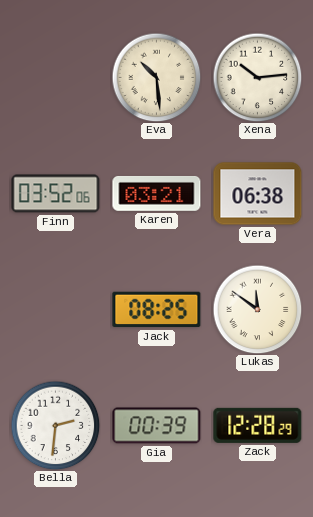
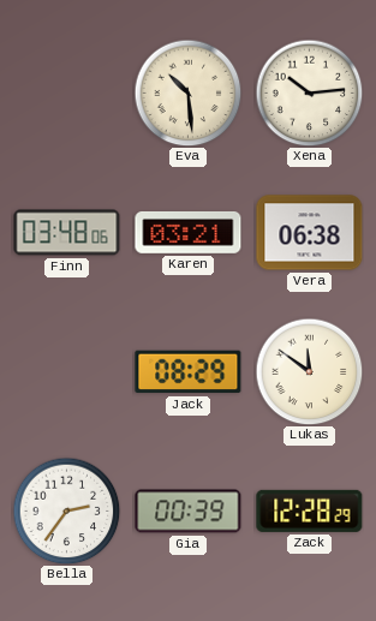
Finn: 03:52 -> 03:48 (67, 233)
Jack: 08:25 -> 08:29 (189, 372)
Bella: 2:31 -> 2:36 (66, 510)
